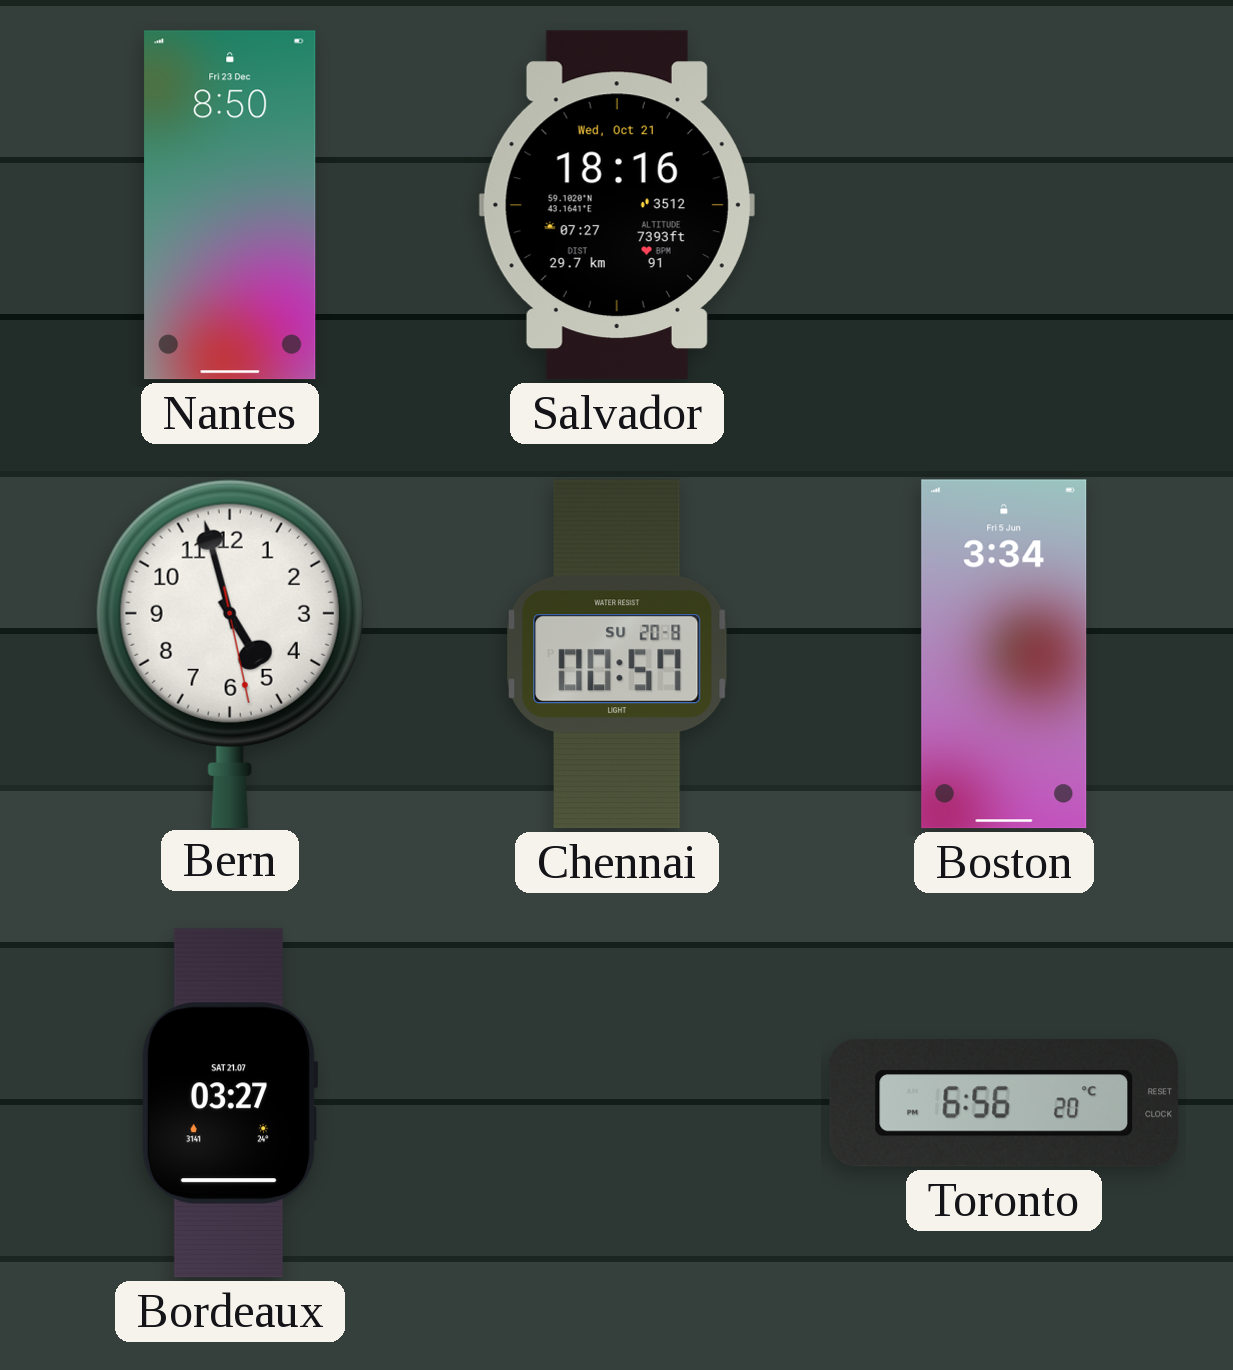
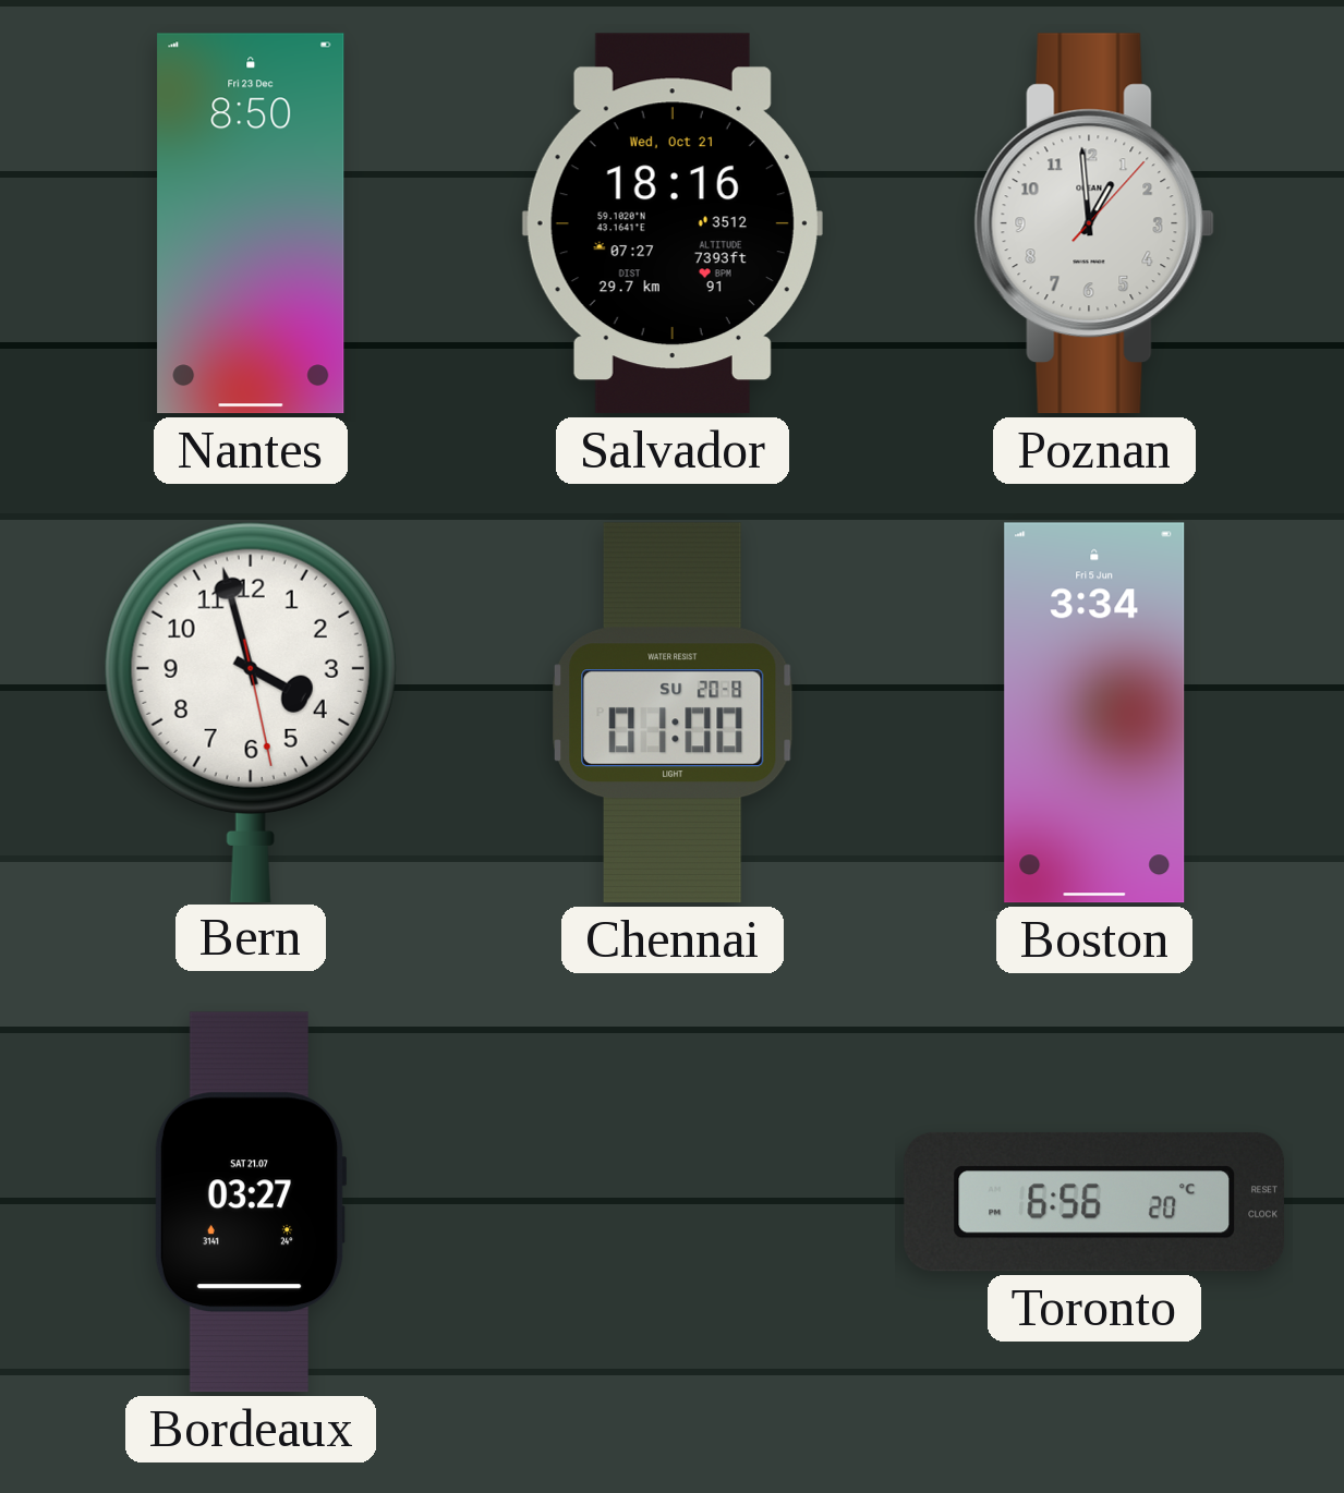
Poznan: none -> 12:59 (1094, 223)
Bern: 4:57 -> 3:57 (251, 712)
Chennai: 00:57 -> 01:00 (673, 713)
